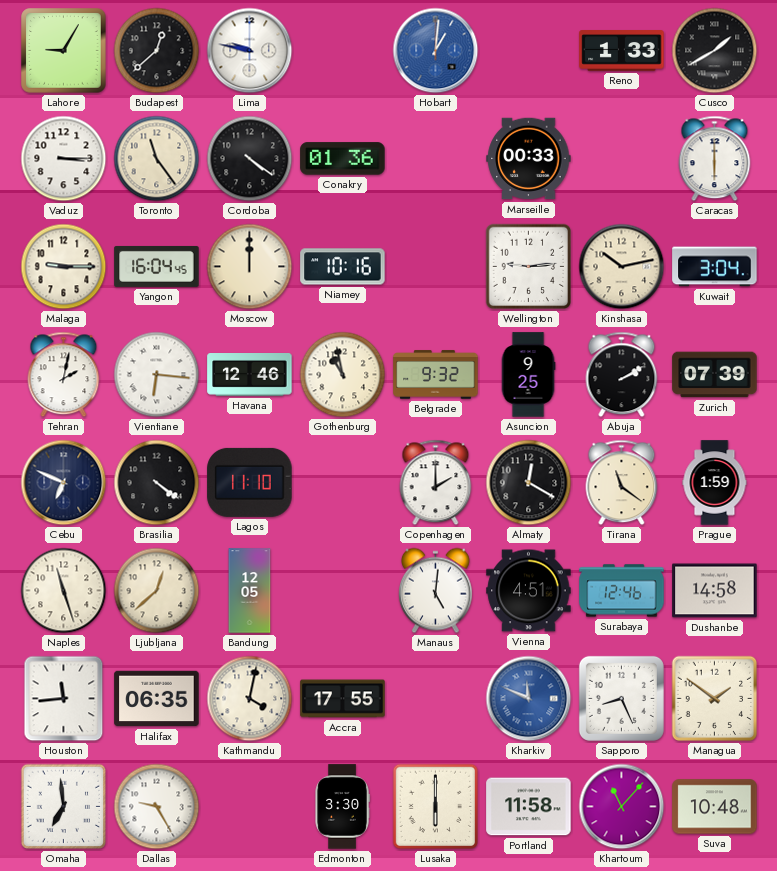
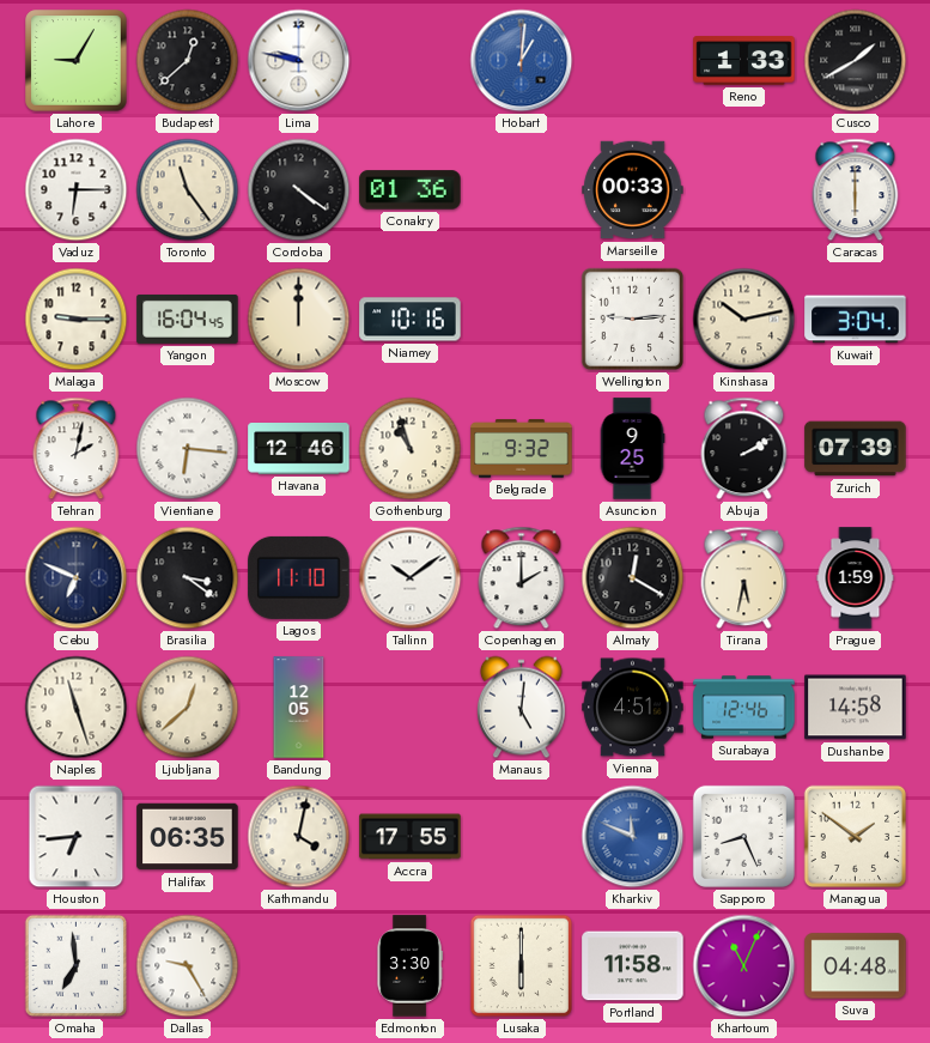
Vaduz: 3:15 -> 6:15 (77, 190)
Gothenburg: 10:58 -> 10:57 (411, 449)
Brasilia: 4:21 -> 3:21 (188, 578)
Tallinn: none -> 10:09 (411, 578)
Tirana: 11:21 -> 5:32 (744, 578)
Houston: 11:44 -> 6:44 (77, 837)
Khartoum: 11:07 -> 11:04 (744, 966)
Suva: 10:48 -> 04:48 (856, 966)
